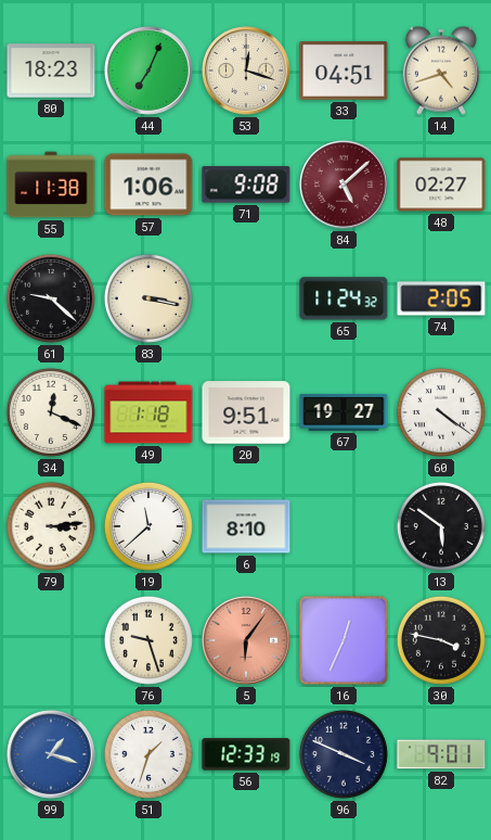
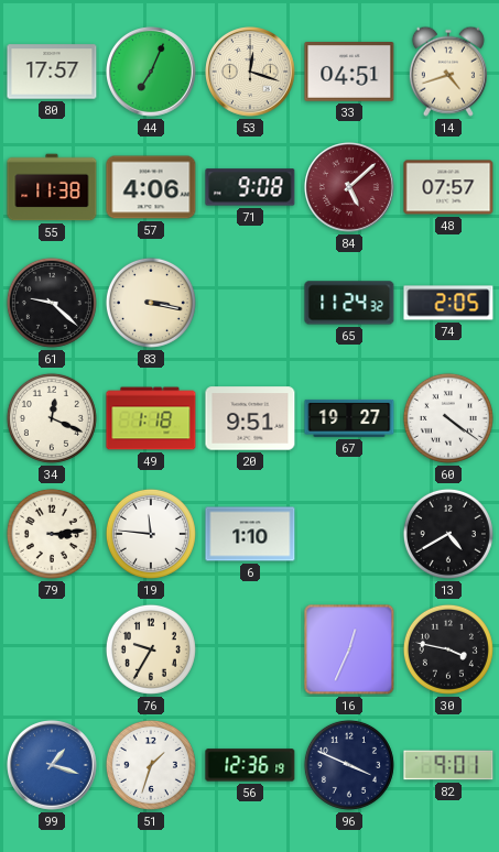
80: 18:23 -> 17:57 (52, 72)
57: 1:06 -> 4:06 (151, 187)
48: 02:27 -> 07:57 (448, 187)
19: 11:38 -> 11:46 (151, 534)
6: 8:10 -> 1:10 (250, 534)
13: 5:51 -> 4:40 (448, 534)
76: 9:27 -> 9:35 (151, 649)
5: 6:06 -> none (247, 641)
56: 12:33 -> 12:36 (250, 765)
